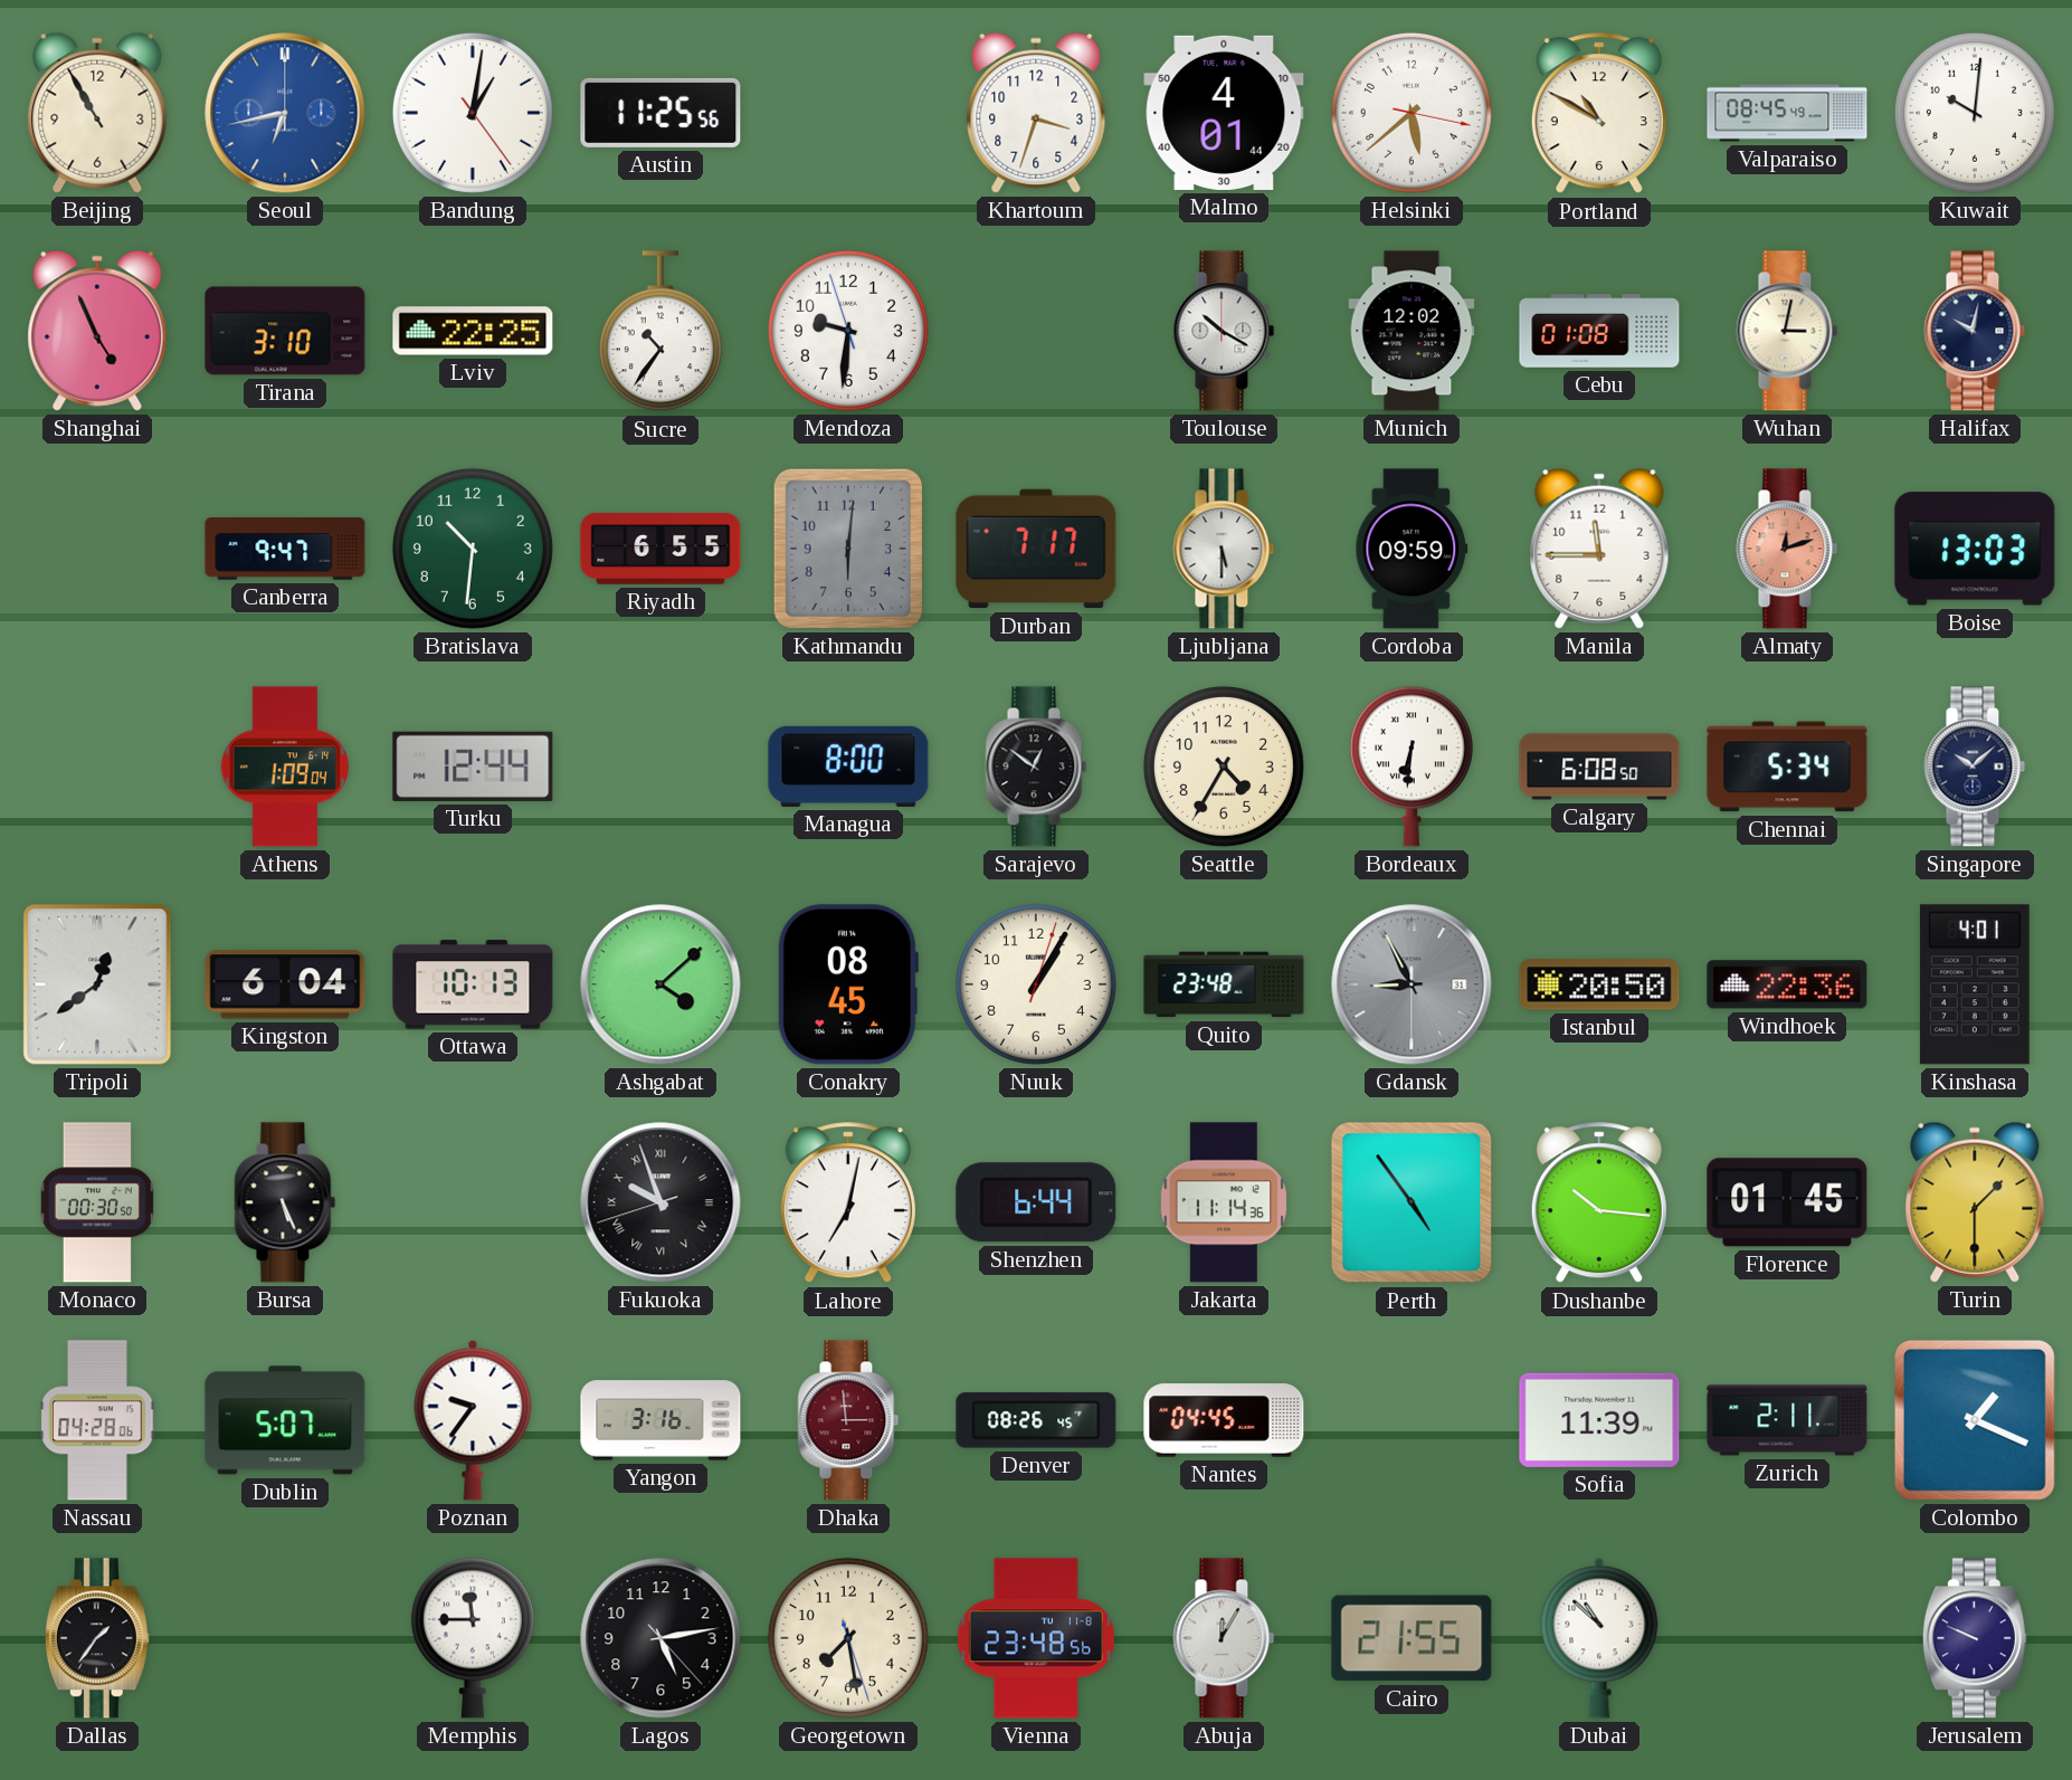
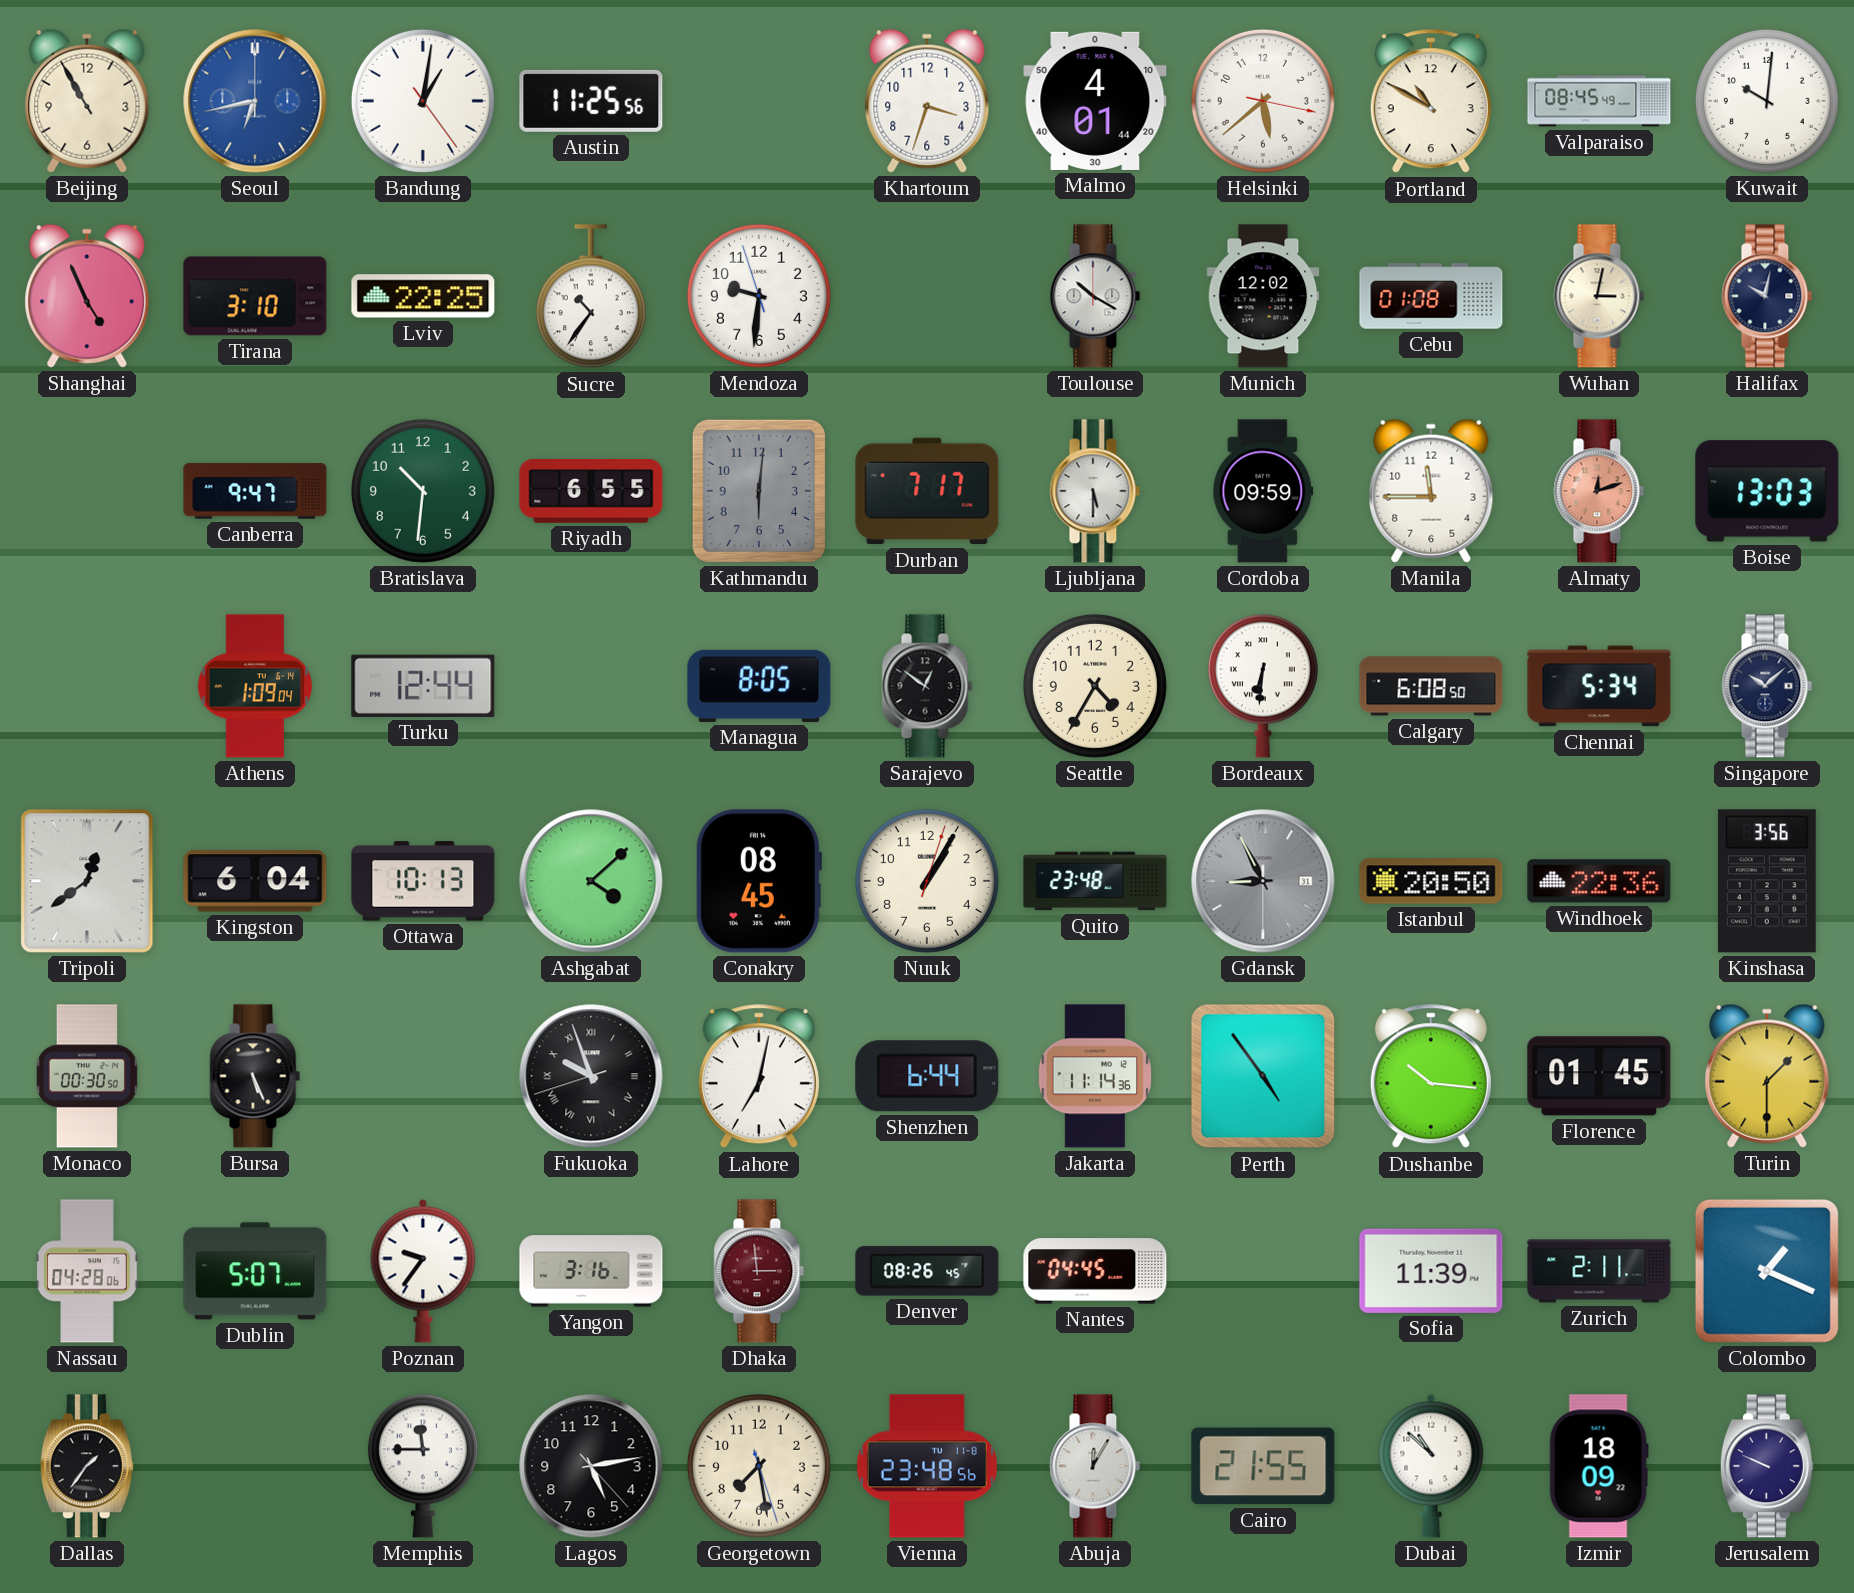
Managua: 8:00 -> 8:05 (759, 686)
Kinshasa: 4:01 -> 3:56 (1767, 881)
Izmir: none -> 18:09 (1599, 1466)
